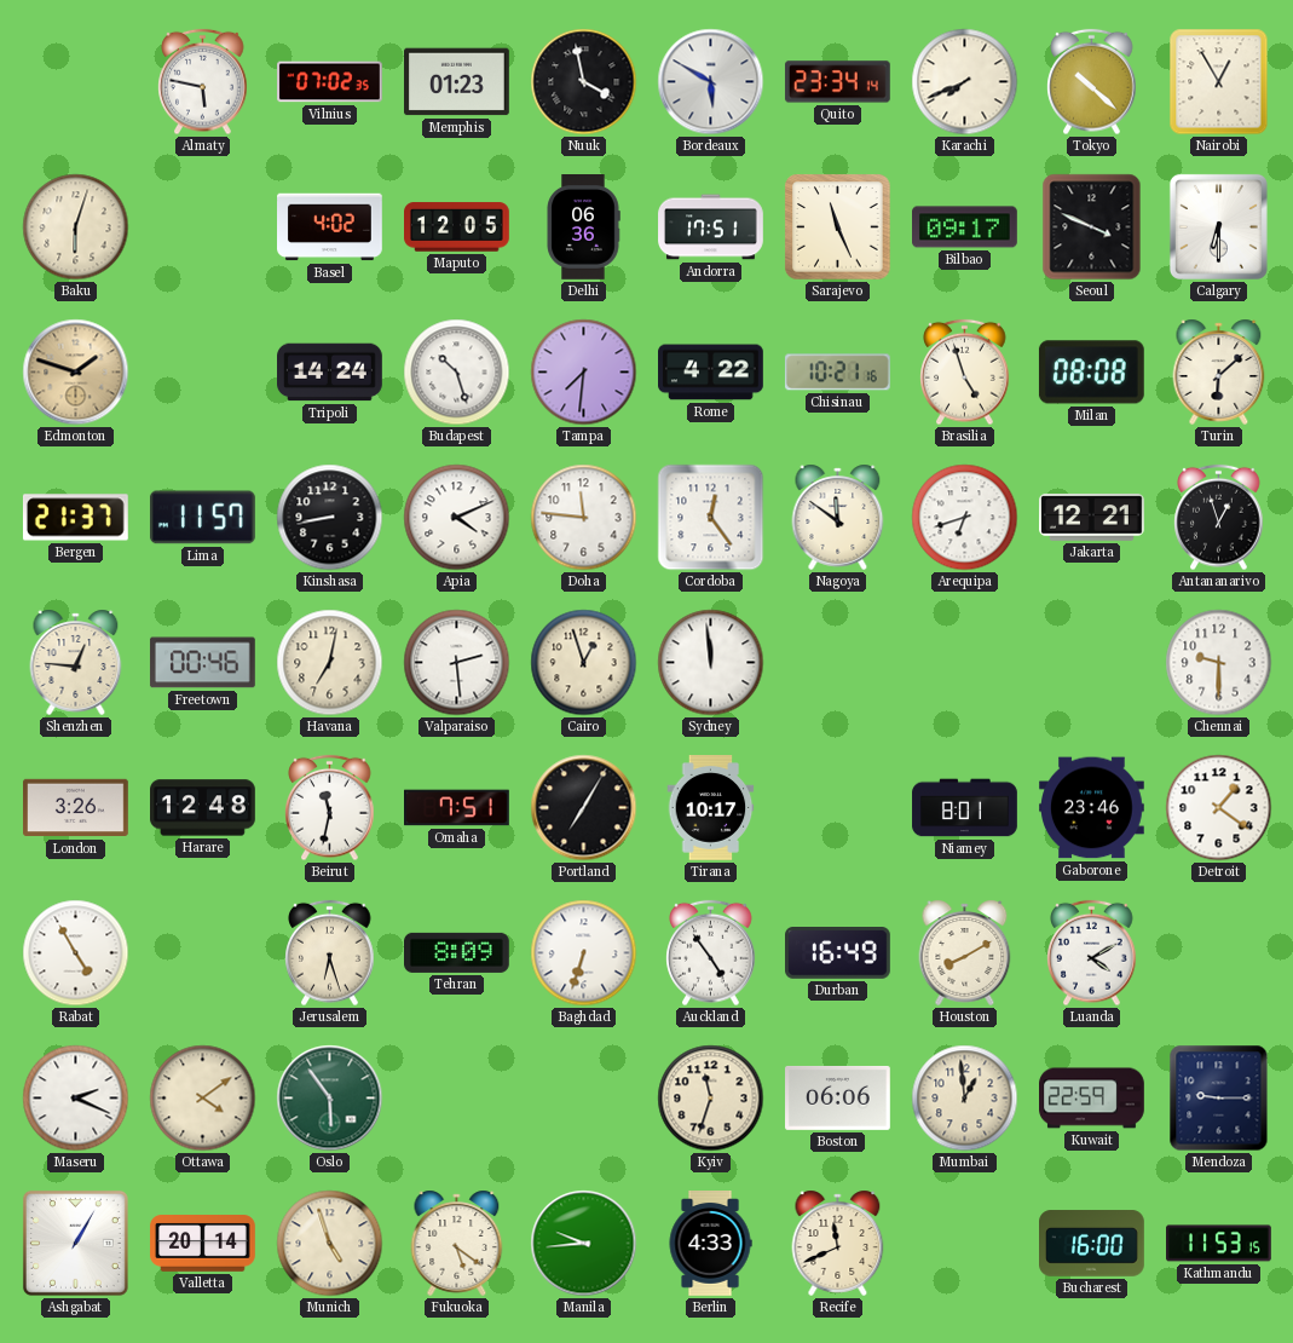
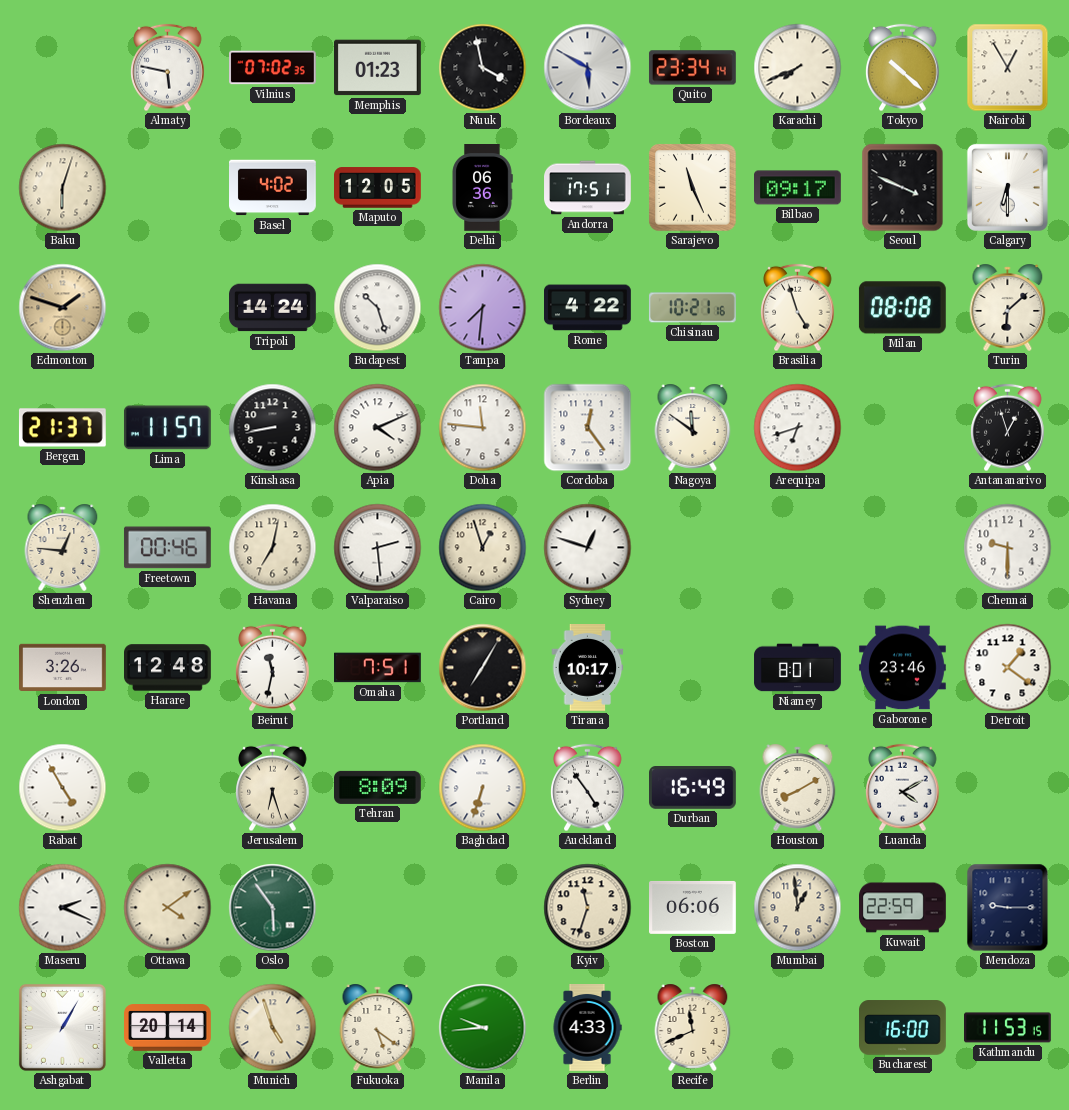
Jakarta: 12:21 -> none (1092, 518)
Sydney: 11:59 -> 12:48 (588, 548)
